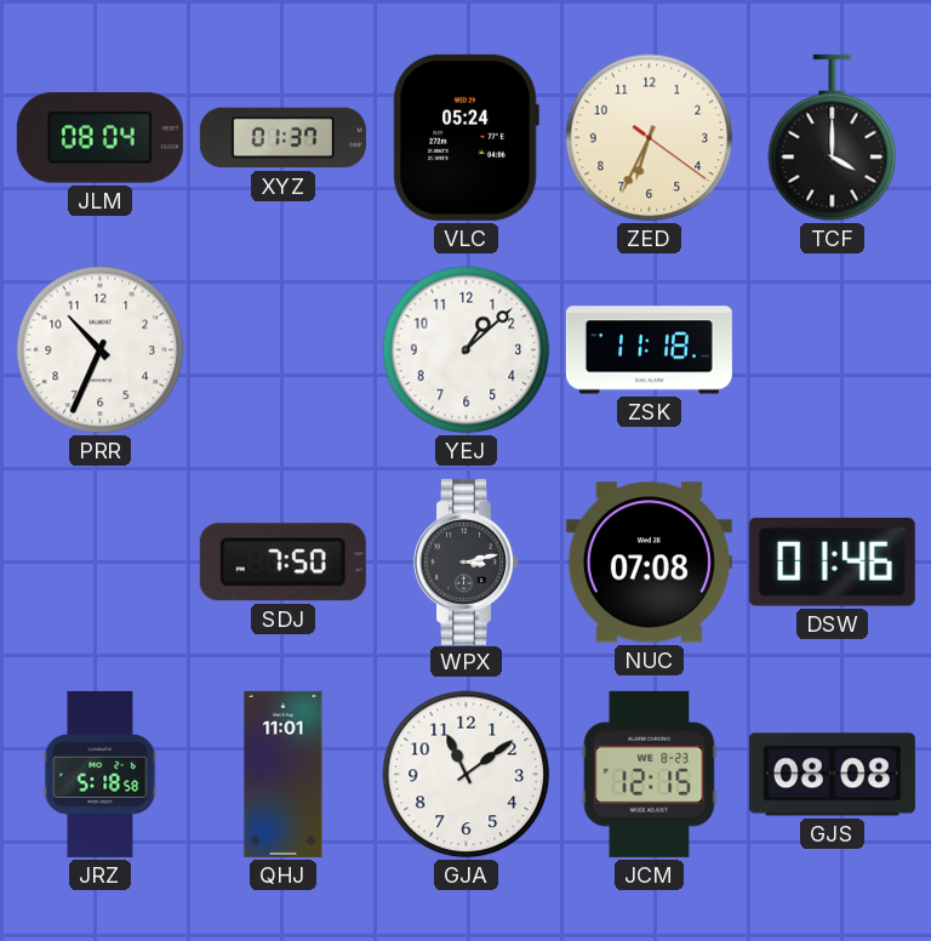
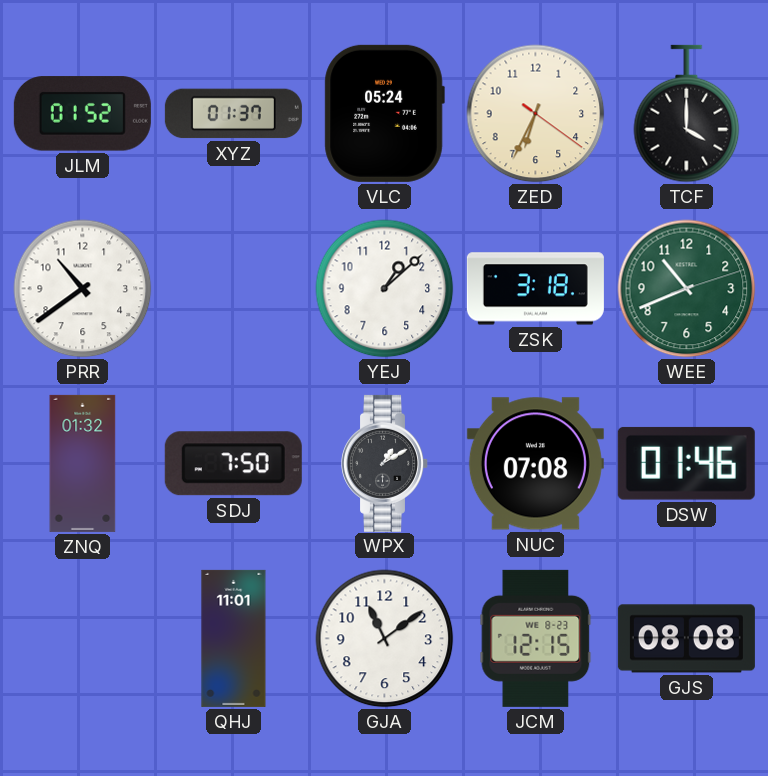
JLM: 08:04 -> 01:52 (82, 114)
PRR: 10:34 -> 10:39 (83, 289)
ZSK: 11:18 -> 3:18 (535, 289)
WEE: none -> 10:41 (687, 289)
ZNQ: none -> 01:32 (83, 463)
WPX: 3:13 -> 1:10 (385, 463)
JRZ: 5:18 -> none (101, 774)
